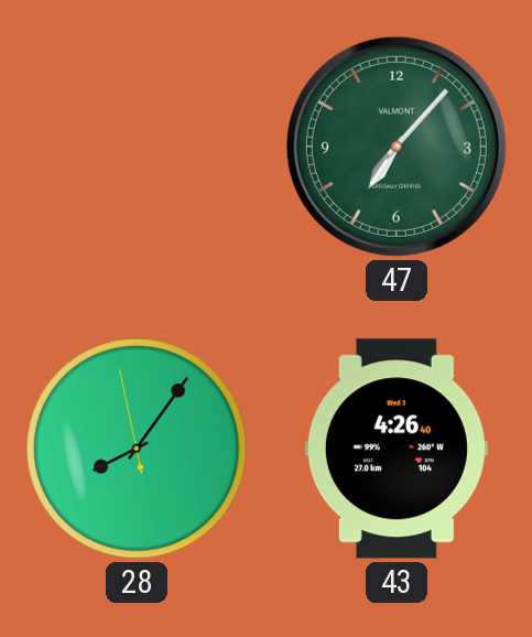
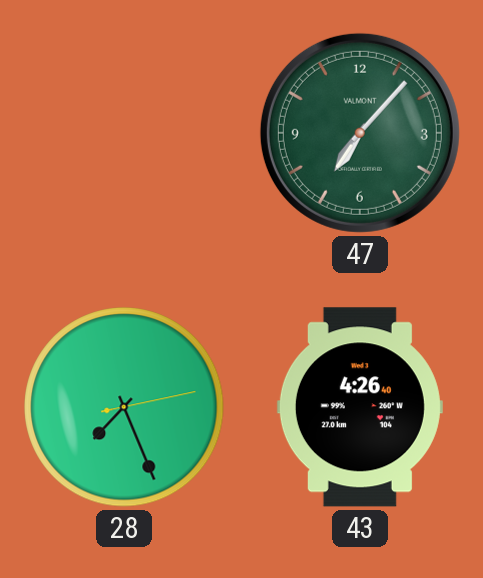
28: 8:05 -> 7:26 (124, 407)
